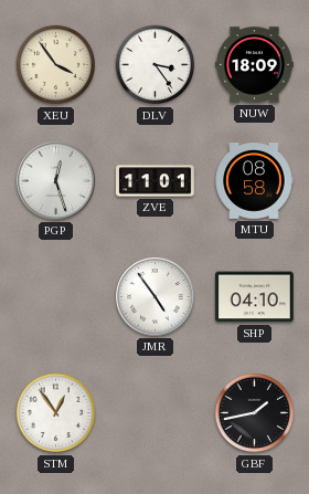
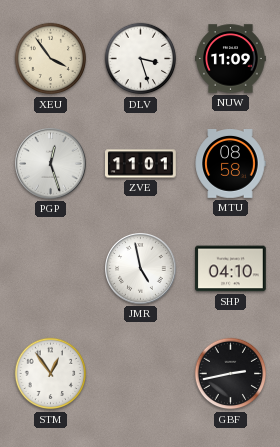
DLV: 3:24 -> 3:27 (141, 59)
NUW: 18:09 -> 11:09 (231, 59)
JMR: 4:54 -> 4:58 (141, 269)
GBF: 1:43 -> 2:43 (231, 374)
